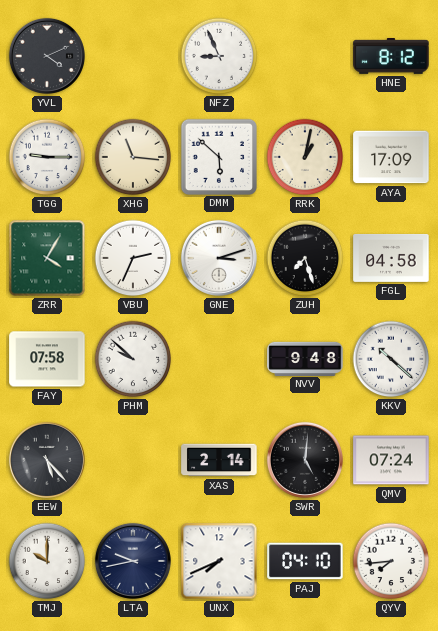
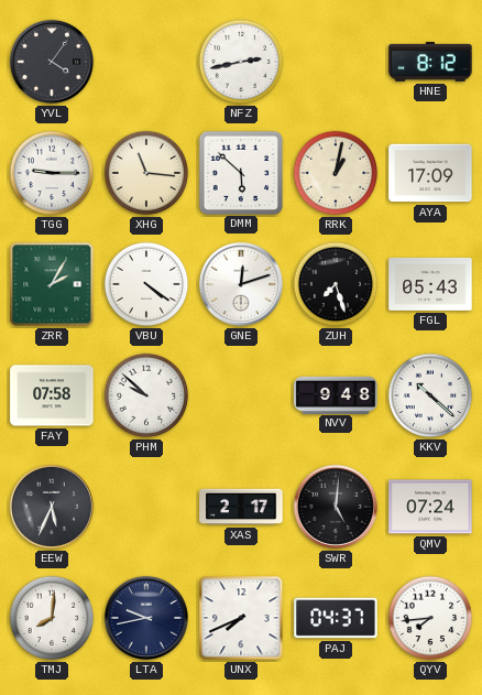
YVL: 4:11 -> 4:06 (52, 62)
NFZ: 8:56 -> 2:43 (241, 62)
ZRR: 4:05 -> 2:05 (52, 284)
VBU: 2:34 -> 4:21 (146, 284)
GNE: 3:12 -> 12:12 (241, 284)
FGL: 04:58 -> 05:43 (430, 284)
EEW: 5:23 -> 5:34 (52, 507)
XAS: 2:14 -> 2:17 (241, 507)
TMJ: 10:00 -> 8:01 (52, 618)
PAJ: 04:10 -> 04:37 (336, 618)
